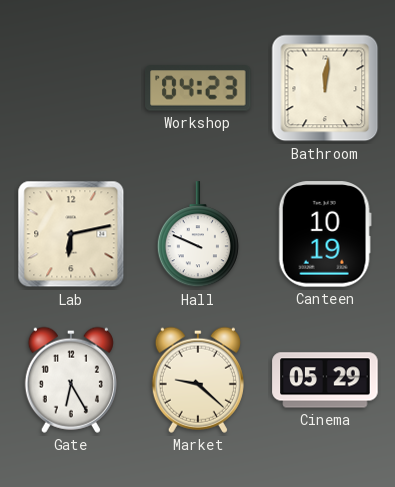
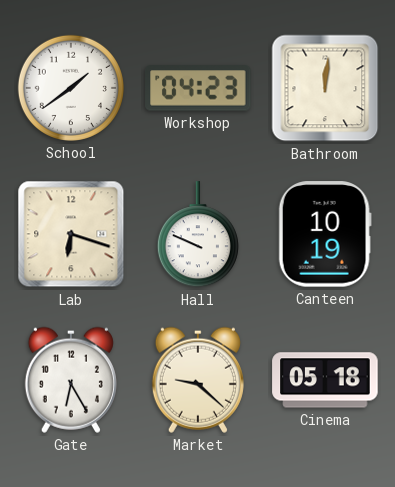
School: none -> 1:39 (71, 88)
Lab: 6:13 -> 6:18 (71, 234)
Cinema: 05:29 -> 05:18 (325, 380)
